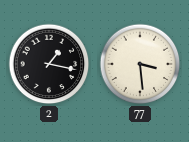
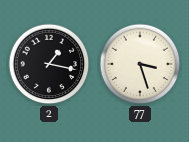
77: 3:29 -> 3:27 (140, 64)
